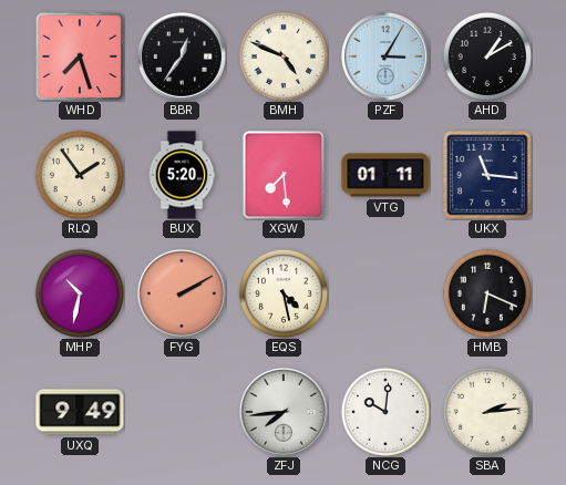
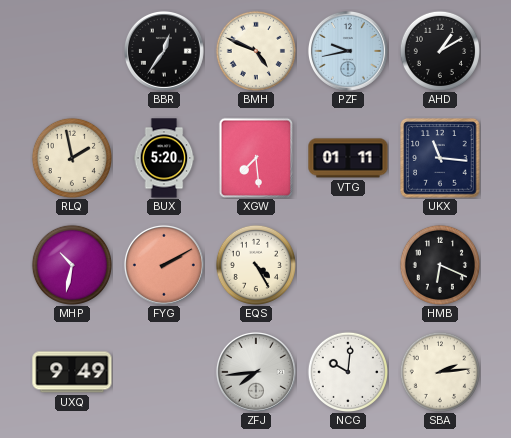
WHD: 7:27 -> none (80, 56)
PZF: 3:05 -> 9:43 (348, 51)
RLQ: 1:54 -> 1:58 (72, 158)
EQS: 4:28 -> 4:25 (256, 265)
